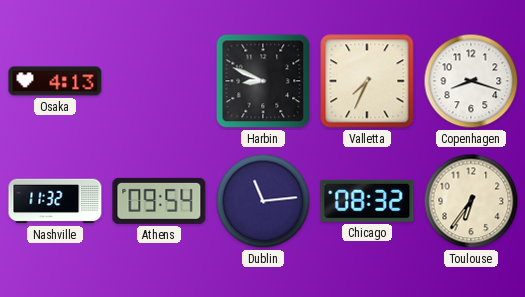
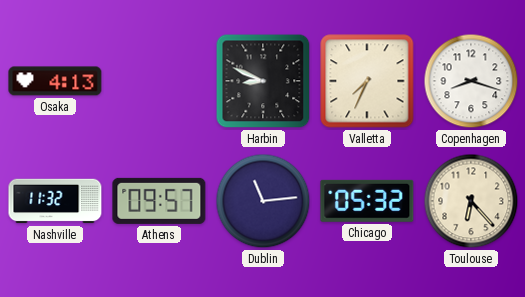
Athens: 09:54 -> 09:57 (159, 201)
Chicago: 08:32 -> 05:32 (367, 201)
Toulouse: 6:36 -> 6:23 (471, 201)
